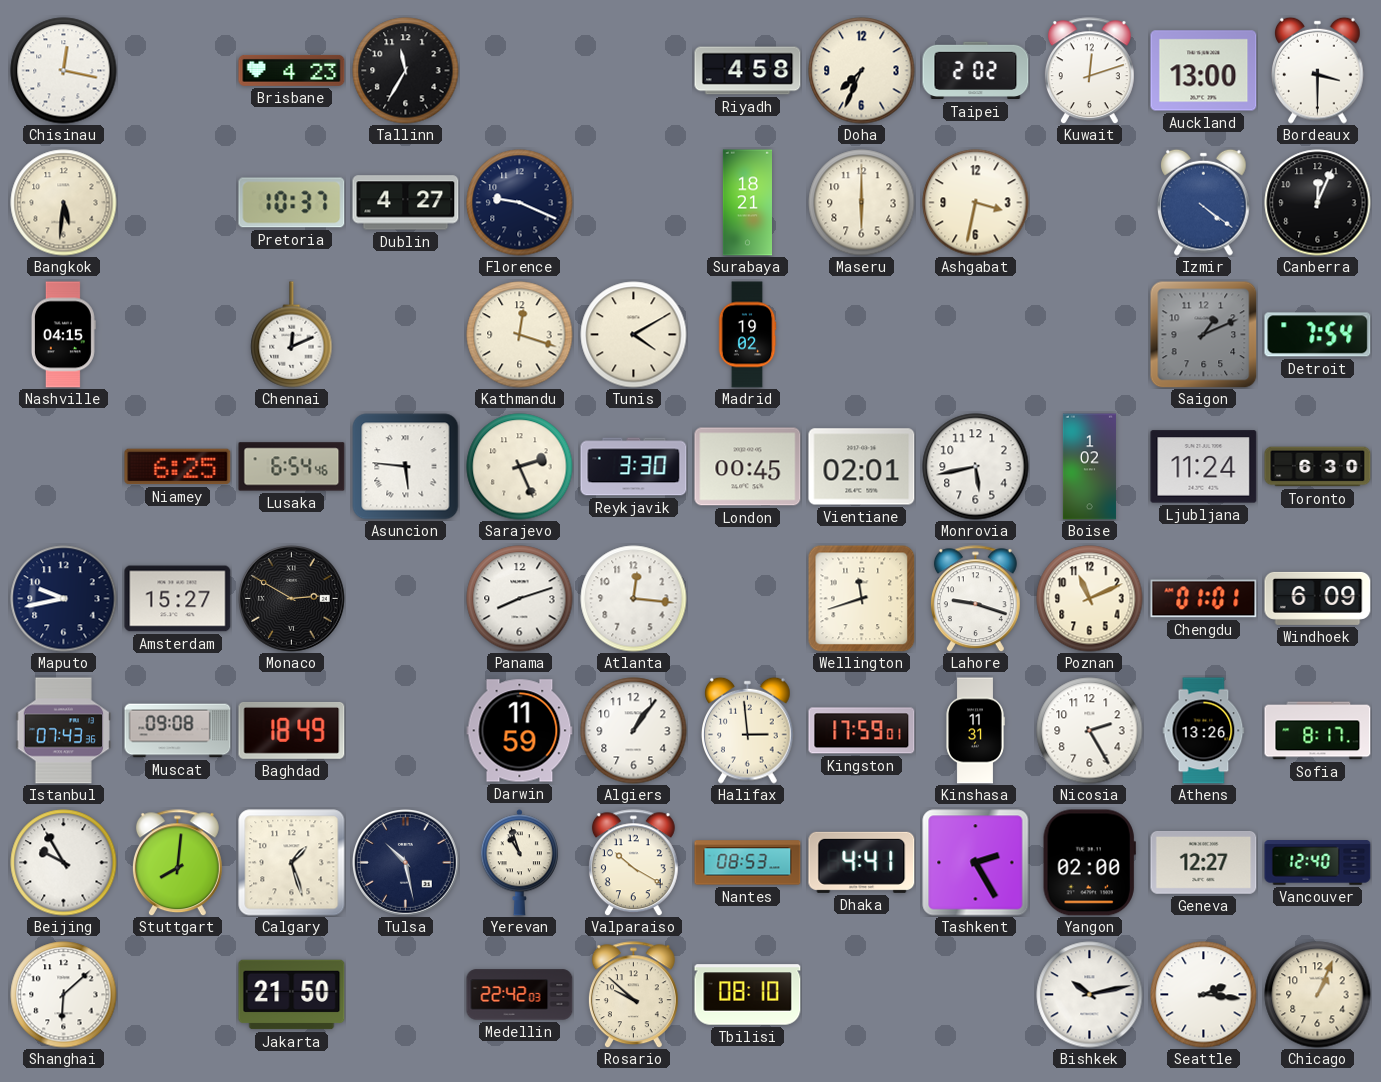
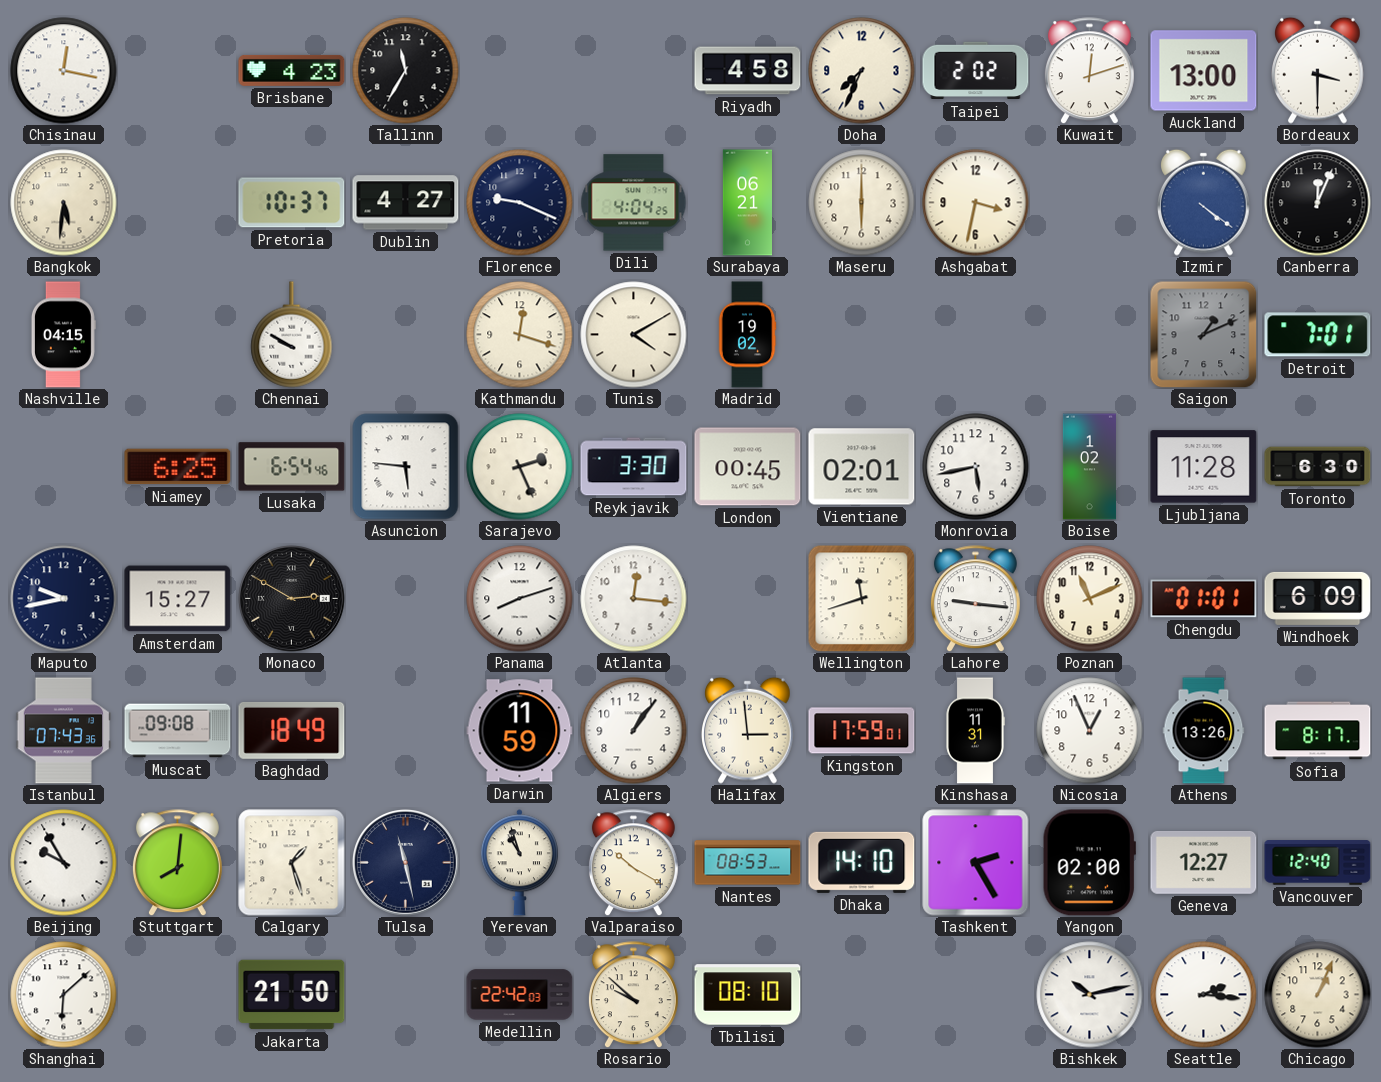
Dili: none -> 4:04 (634, 203)
Surabaya: 18:21 -> 06:21 (747, 203)
Chennai: 12:11 -> 9:50 (292, 335)
Detroit: 7:54 -> 7:01 (1318, 335)
Ljubljana: 11:24 -> 11:28 (1204, 467)
Lahore: 9:18 -> 9:16 (975, 599)
Nicosia: 2:25 -> 12:56 (1090, 731)
Tulsa: 10:28 -> 11:28 (406, 863)
Dhaka: 4:41 -> 14:10 (862, 862)
